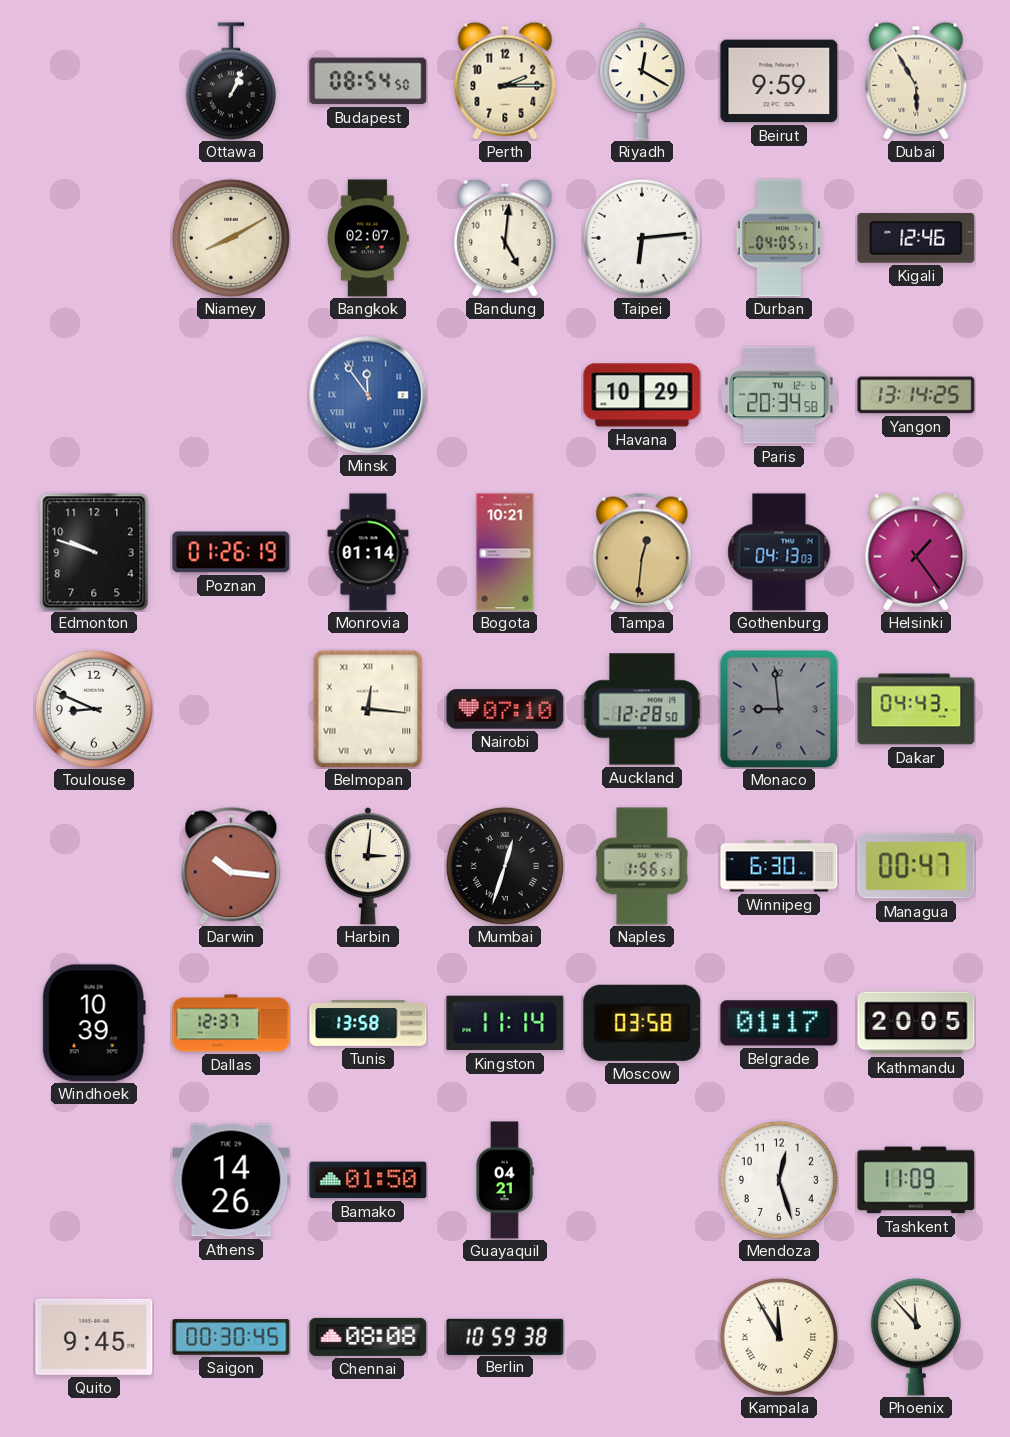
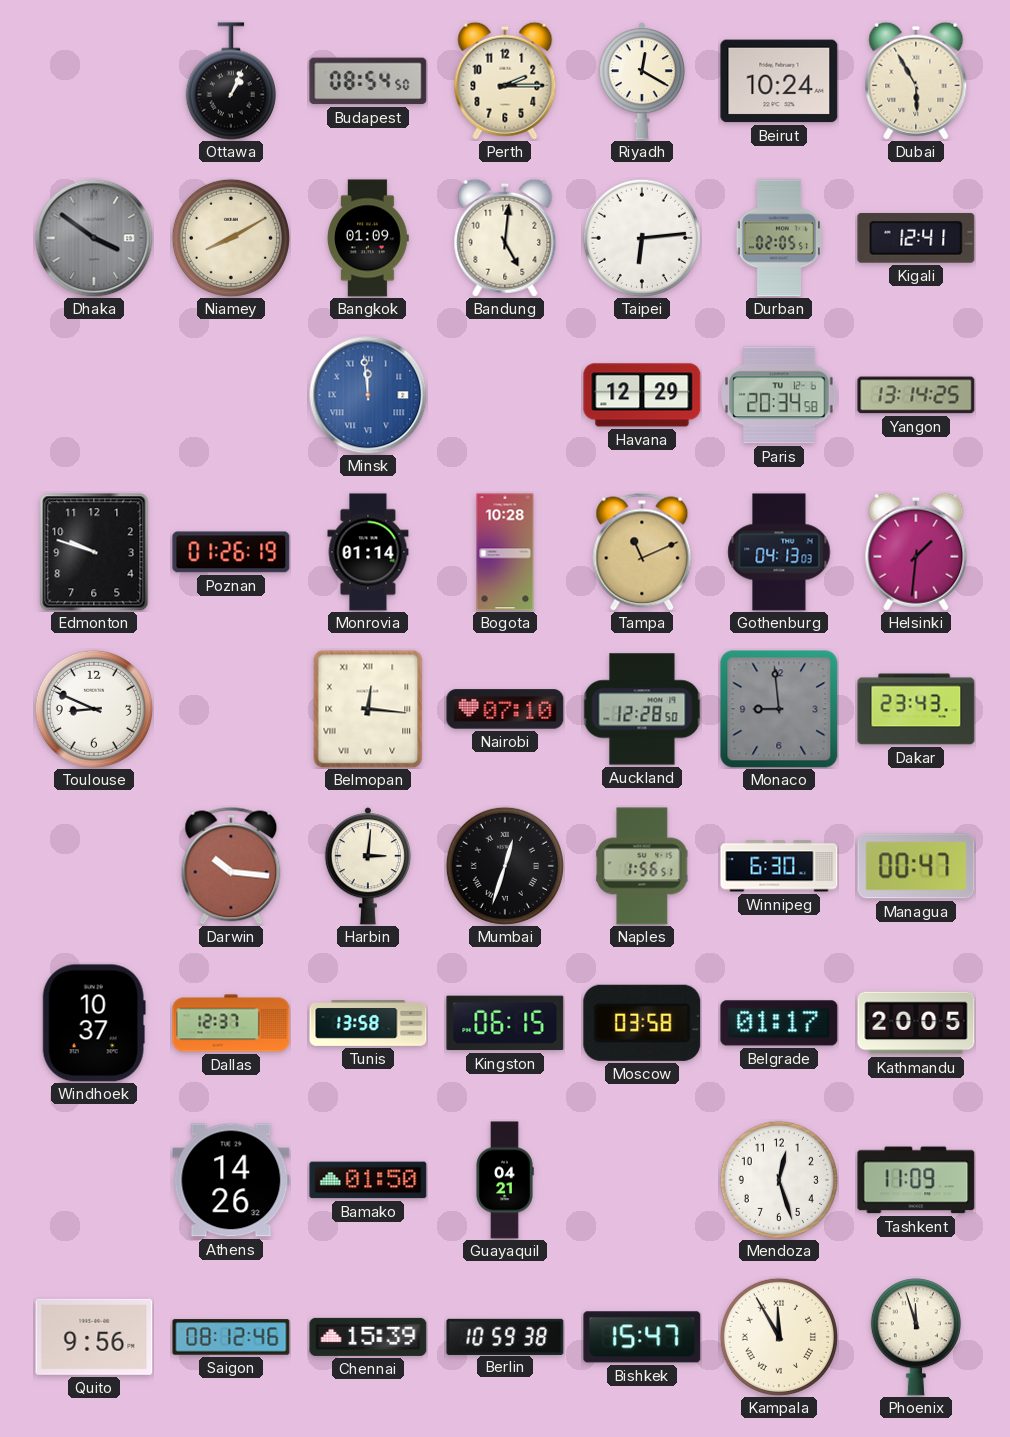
Beirut: 9:59 -> 10:24 (779, 81)
Dhaka: none -> 3:51 (94, 238)
Bangkok: 02:07 -> 01:09 (368, 238)
Durban: 04:05 -> 02:05 (779, 238)
Kigali: 12:46 -> 12:41 (916, 238)
Minsk: 11:54 -> 11:59 (368, 395)
Havana: 10:29 -> 12:29 (642, 395)
Bogota: 10:21 -> 10:28 (505, 552)
Tampa: 12:31 -> 11:11 (642, 552)
Helsinki: 1:24 -> 1:31 (916, 552)
Dakar: 04:43 -> 23:43 (916, 709)
Windhoek: 10:39 -> 10:37 (94, 1023)
Kingston: 11:14 -> 06:15 (505, 1023)
Quito: 9:45 -> 9:56 (94, 1337)
Saigon: 00:30 -> 08:12 (231, 1337)
Chennai: 08:08 -> 15:39 (368, 1337)
Bishkek: none -> 15:47 (642, 1337)
Phoenix: 11:53 -> 11:57 (916, 1337)
